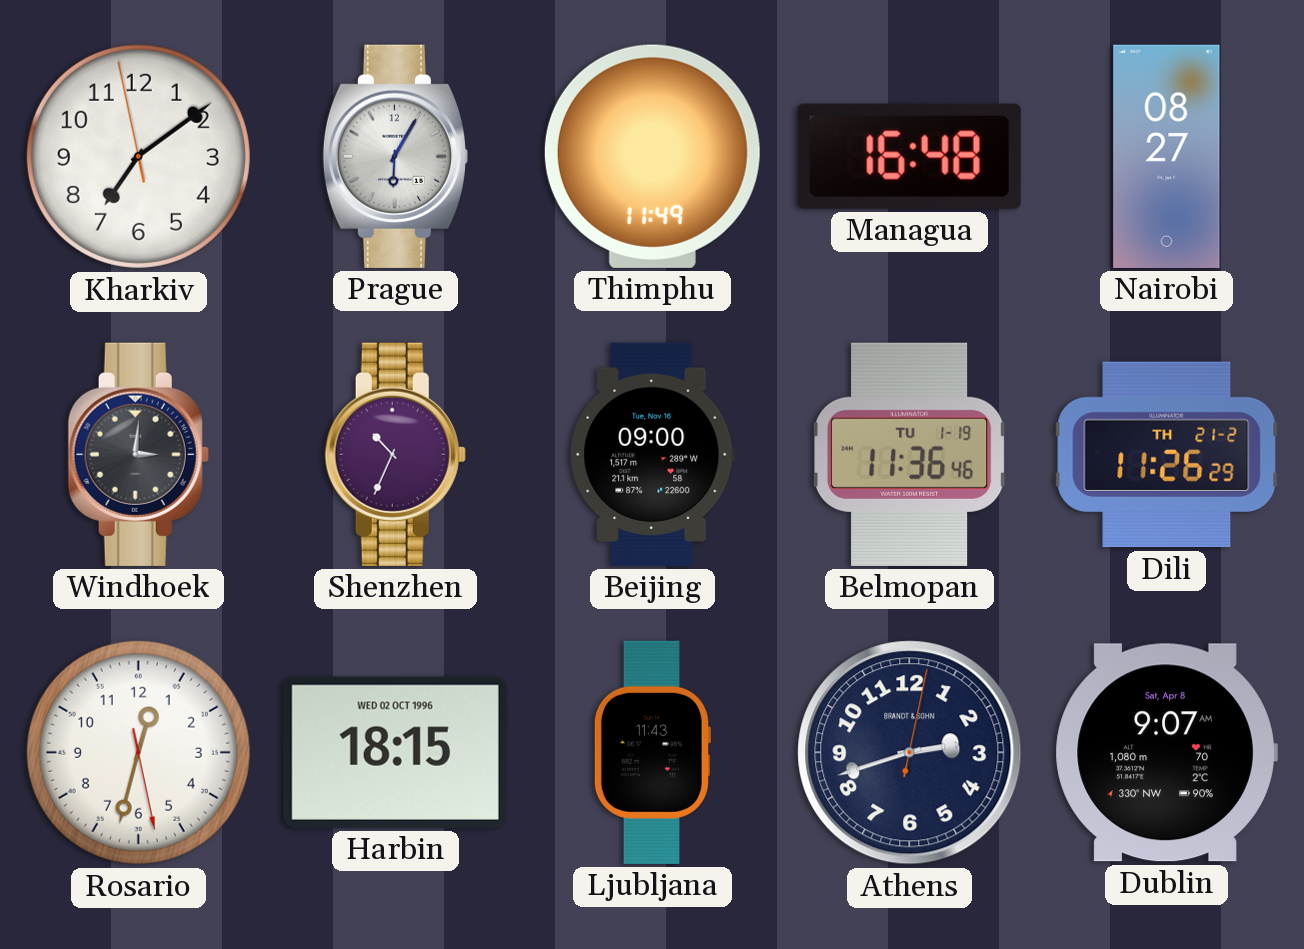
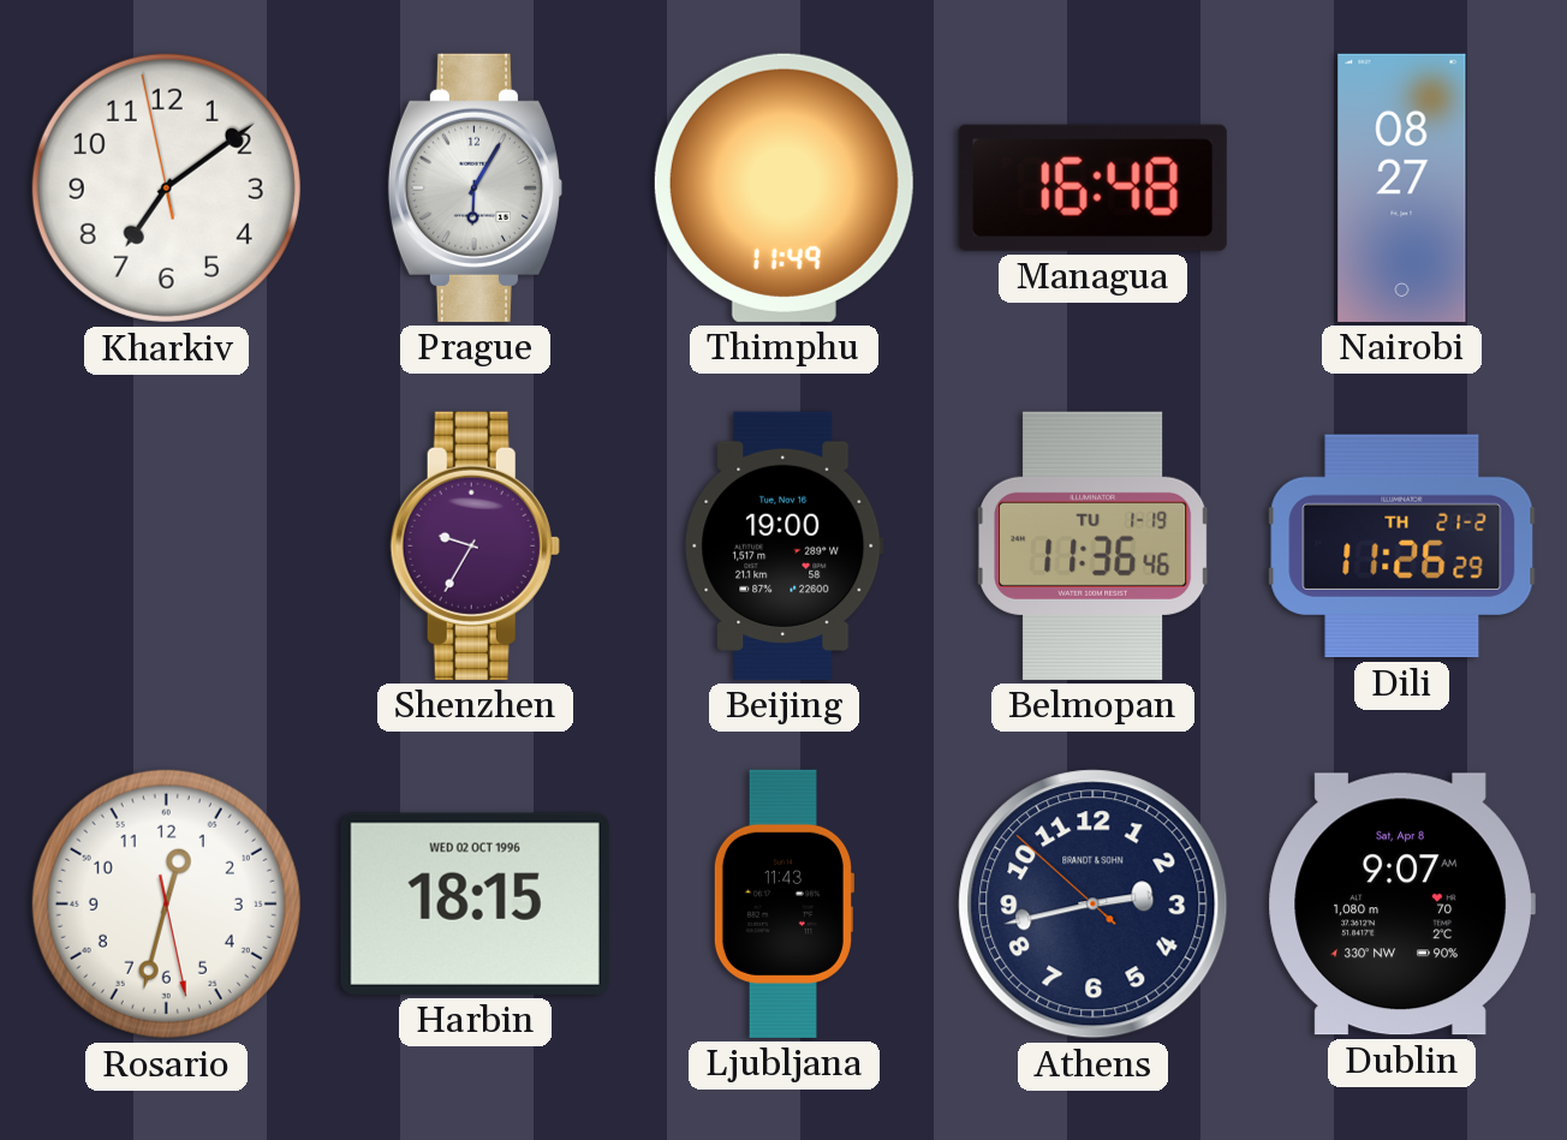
Windhoek: 3:01 -> none (138, 454)
Shenzhen: 10:34 -> 9:35 (475, 545)
Beijing: 09:00 -> 19:00 (785, 545)
Athens: 2:42:02 -> 2:42:52 (1094, 905)
